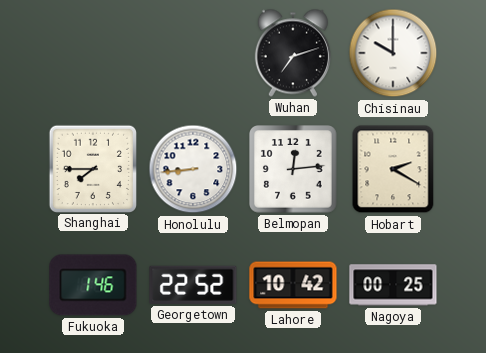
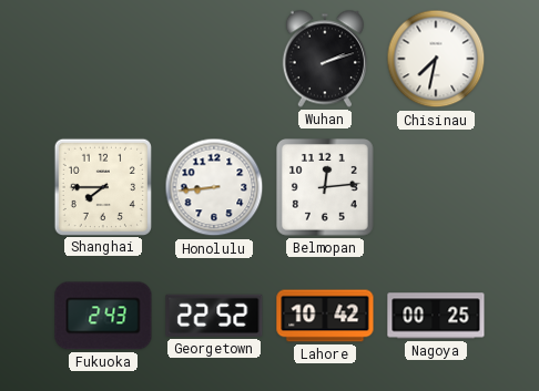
Wuhan: 7:12 -> 2:12 (325, 59)
Chisinau: 10:00 -> 7:32 (436, 59)
Hobart: 2:20 -> none (393, 169)
Fukuoka: 1:46 -> 2:43 (103, 316)
